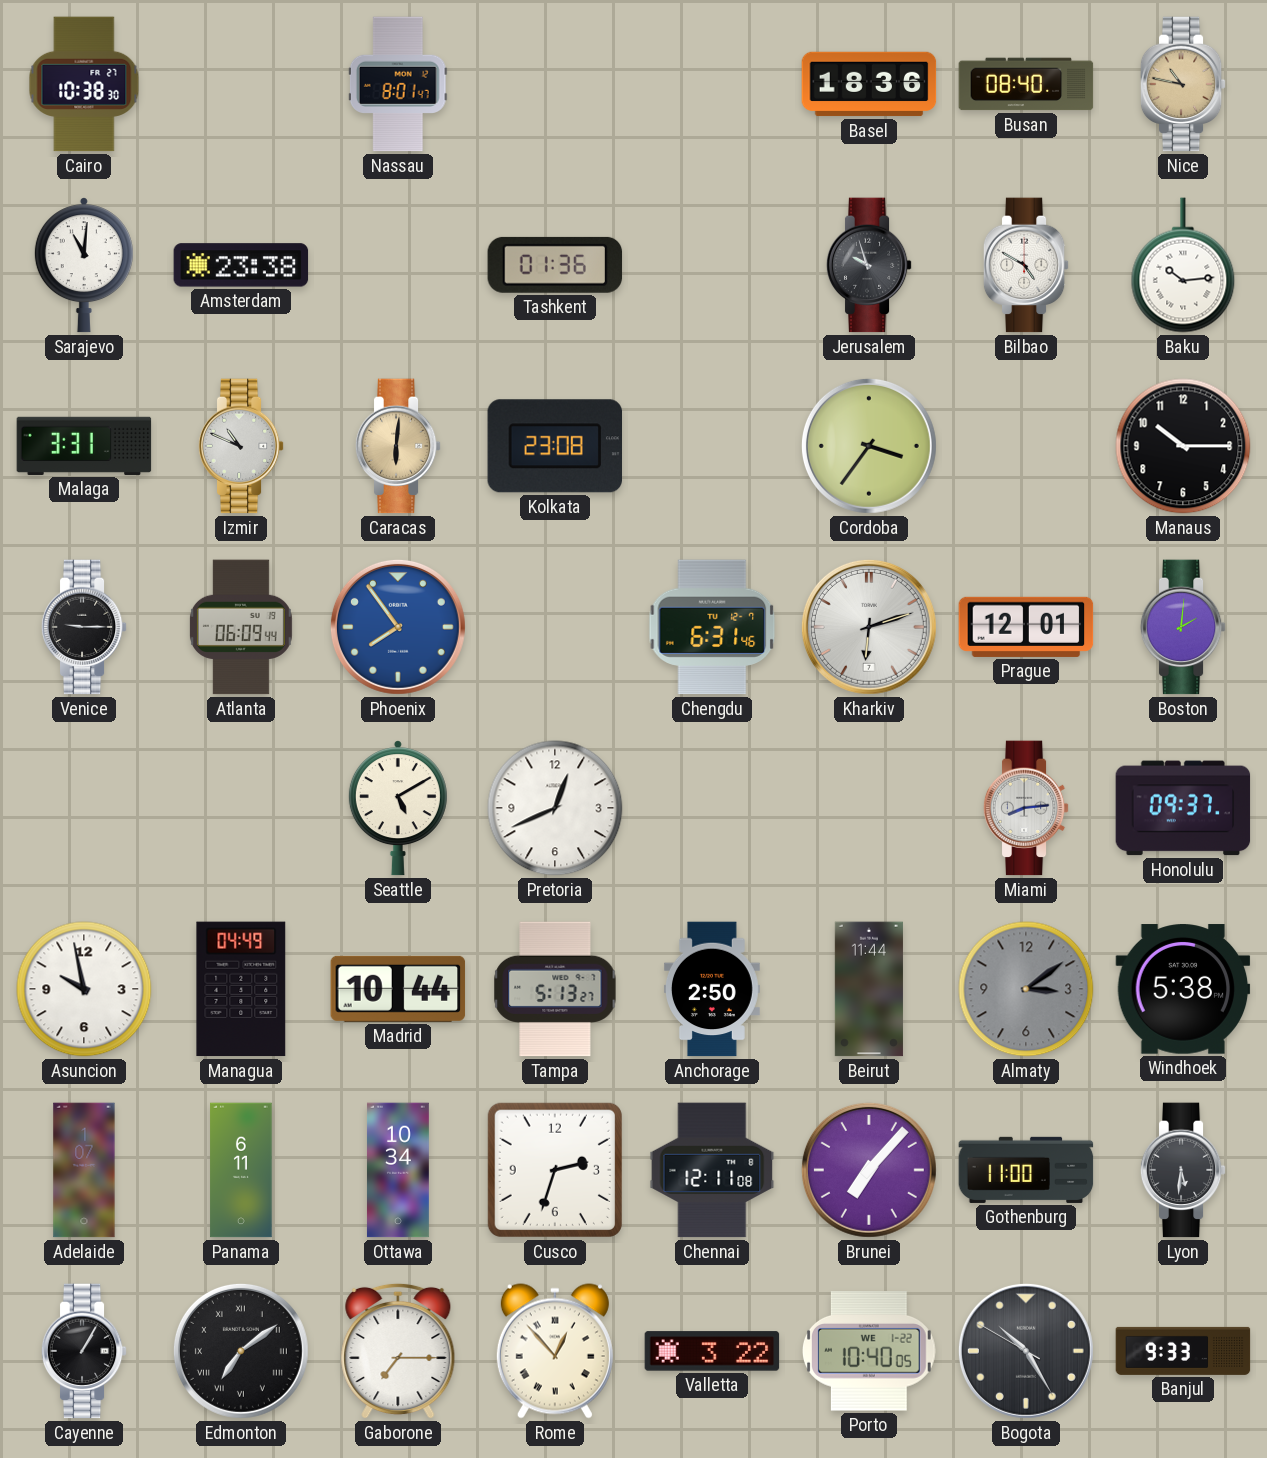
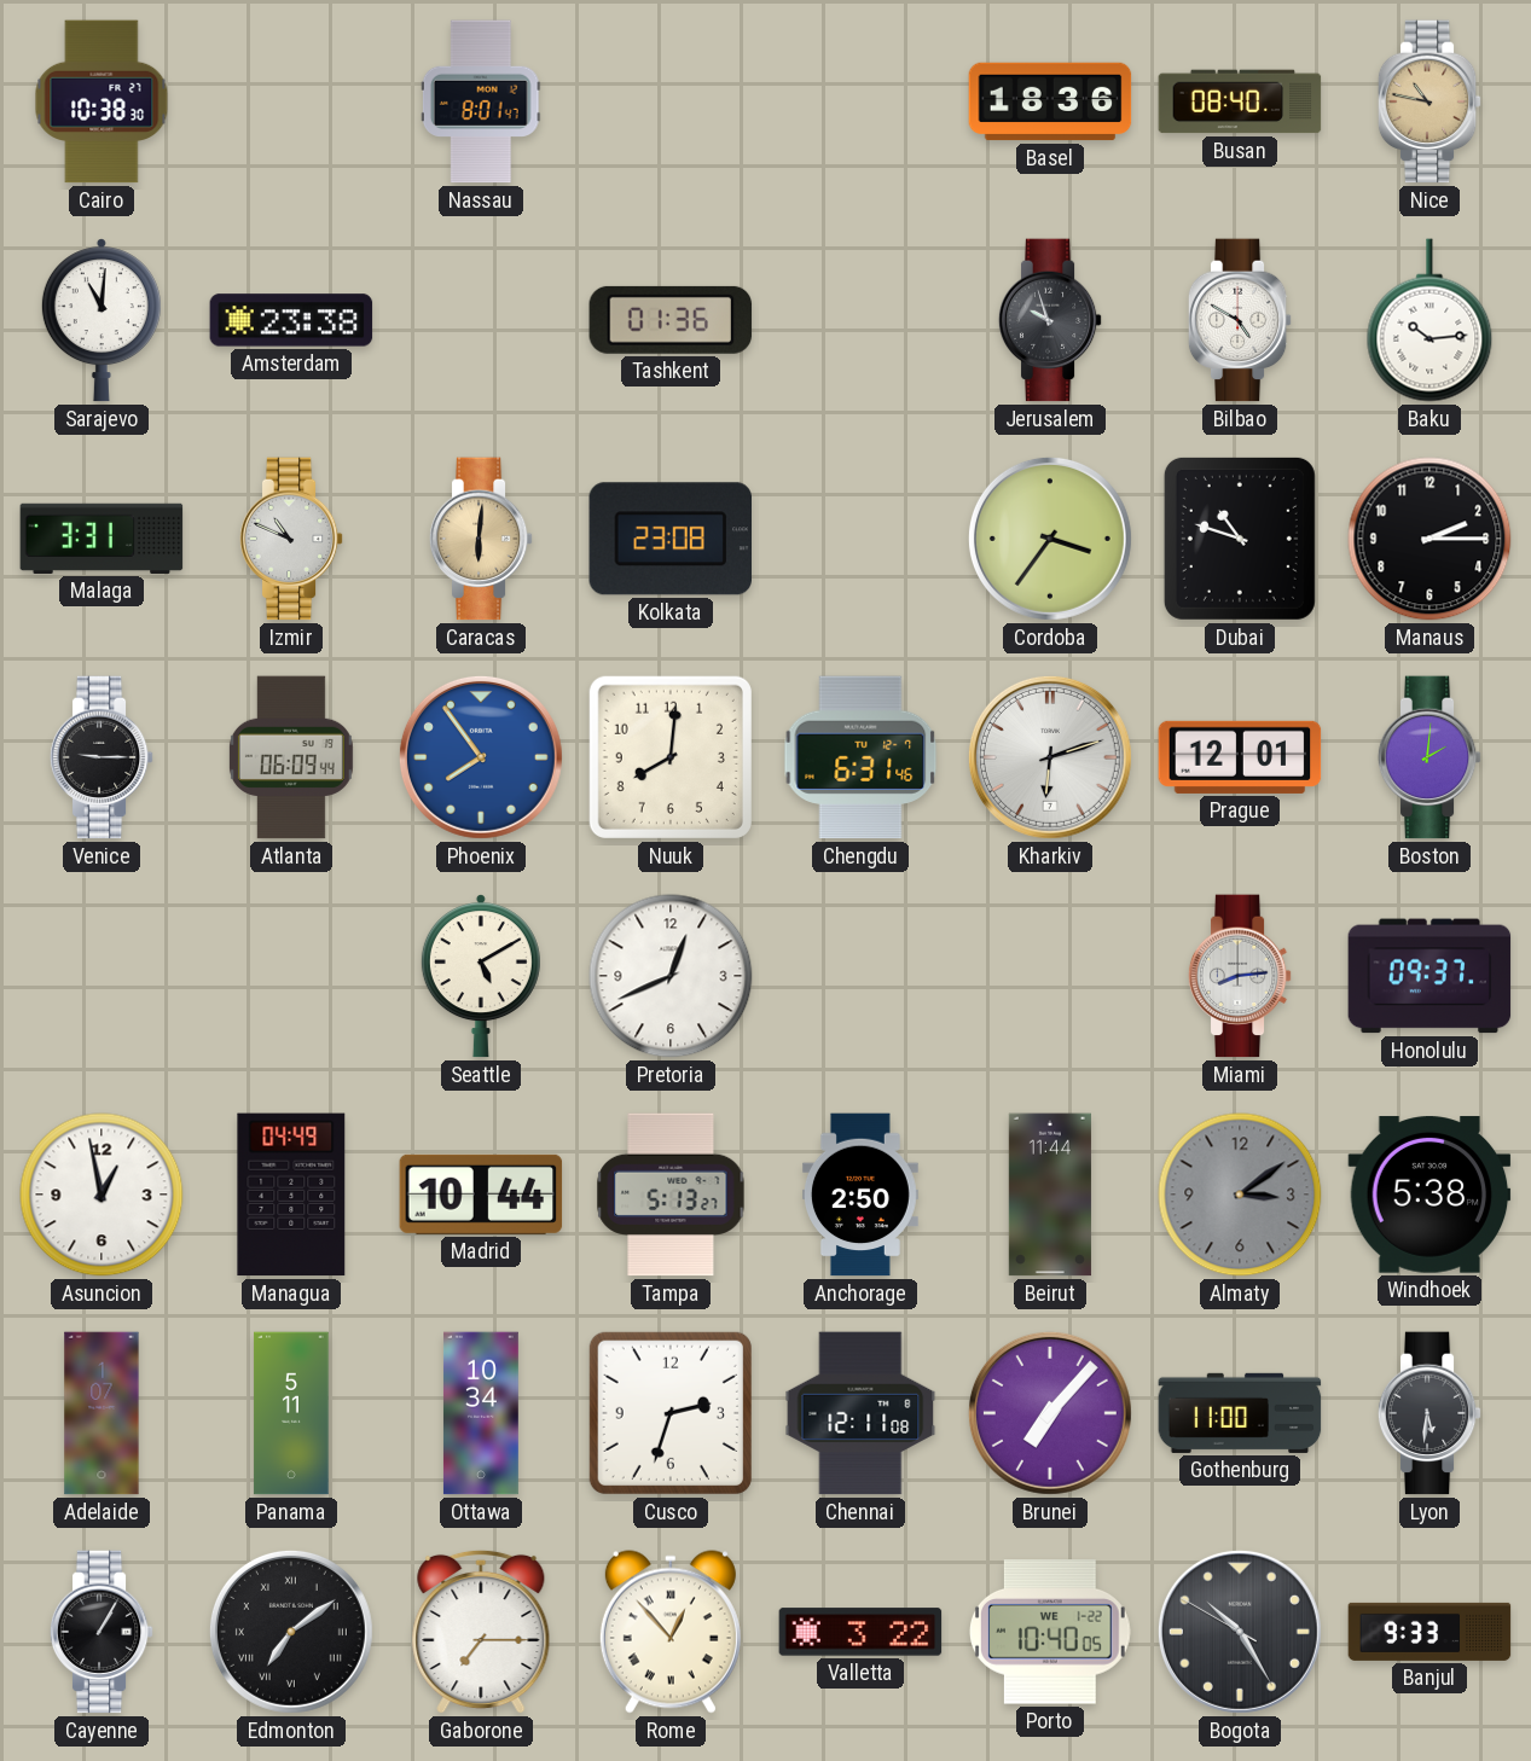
Dubai: none -> 10:48 (1240, 539)
Manaus: 10:15 -> 2:15 (1429, 539)
Nuuk: none -> 8:01 (671, 757)
Asuncion: 9:58 -> 12:58 (102, 1195)
Panama: 6:11 -> 5:11 (291, 1413)
